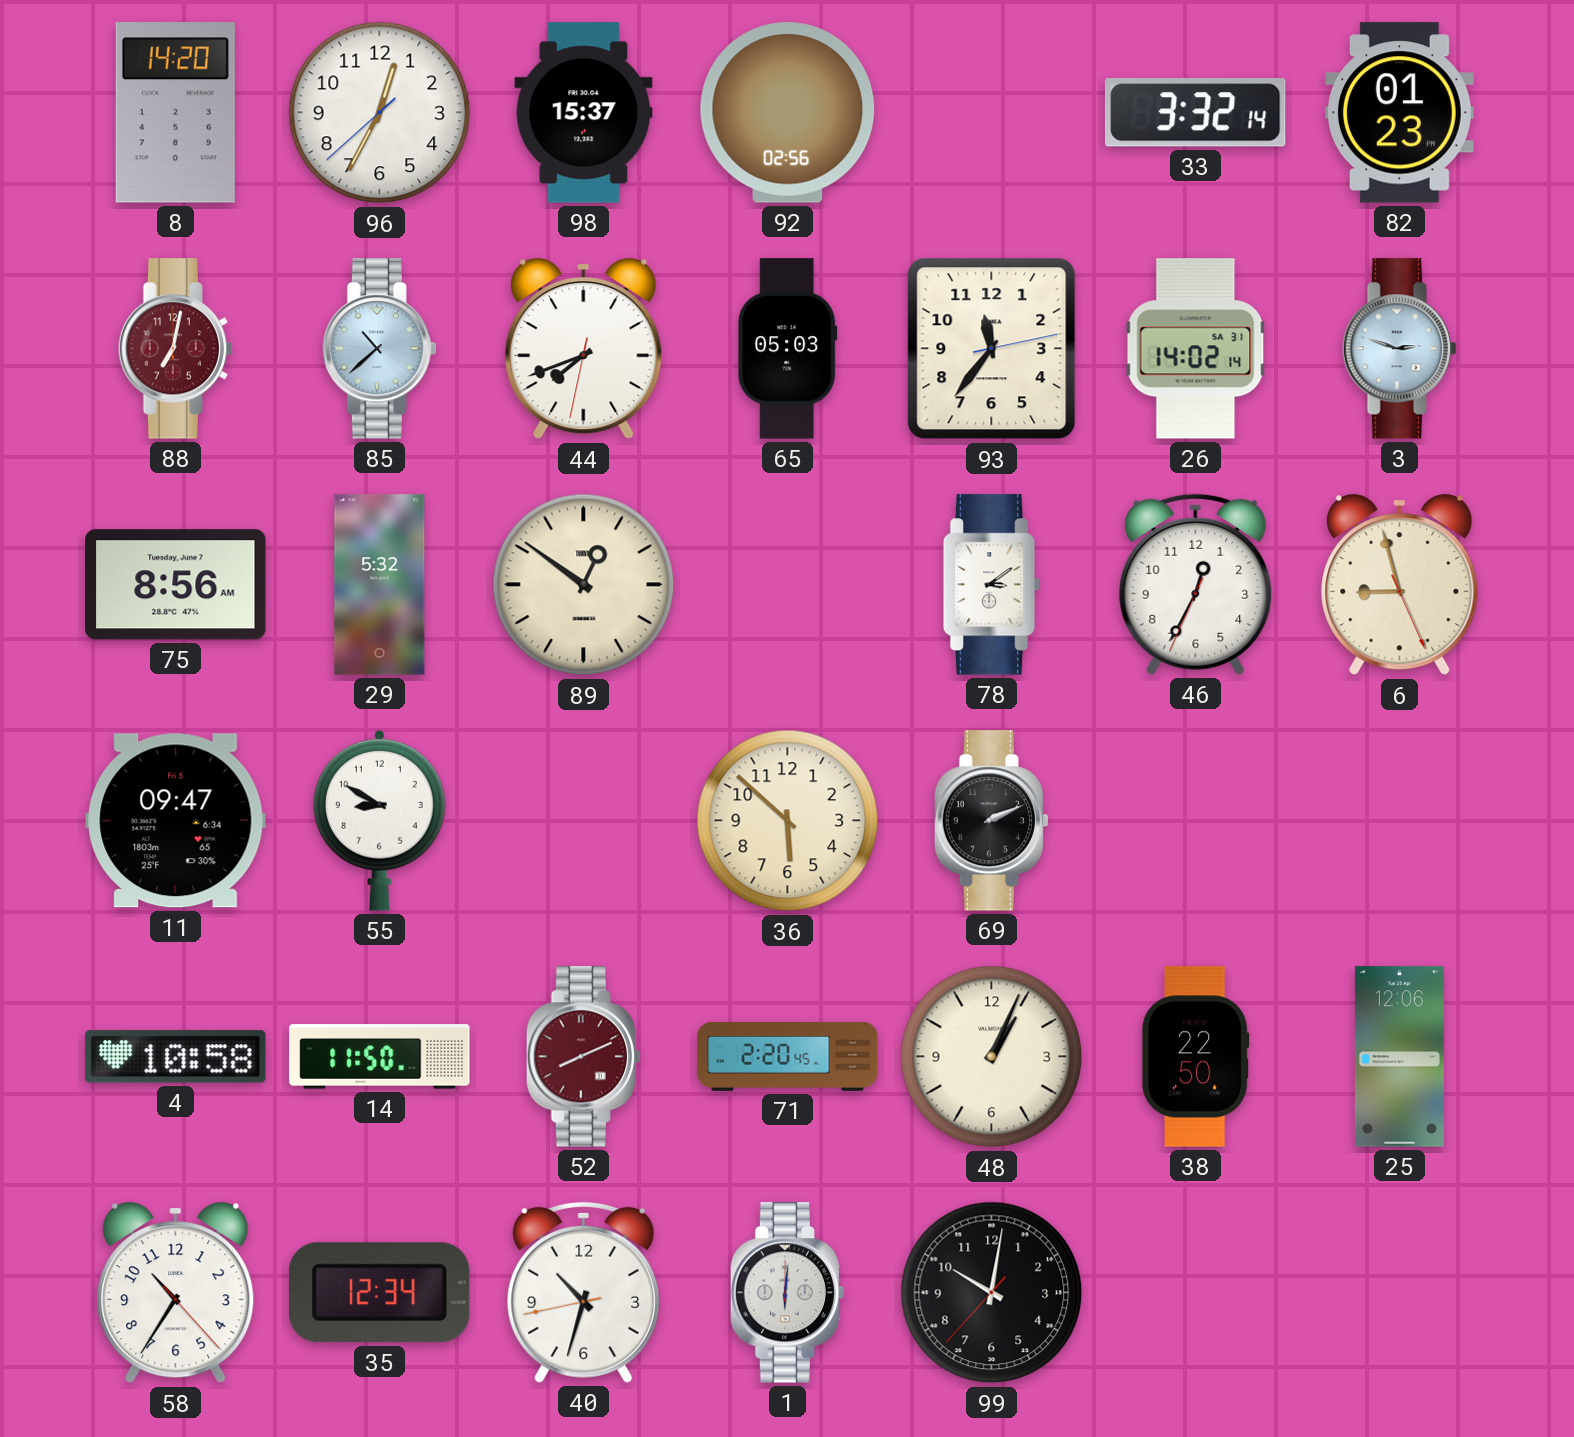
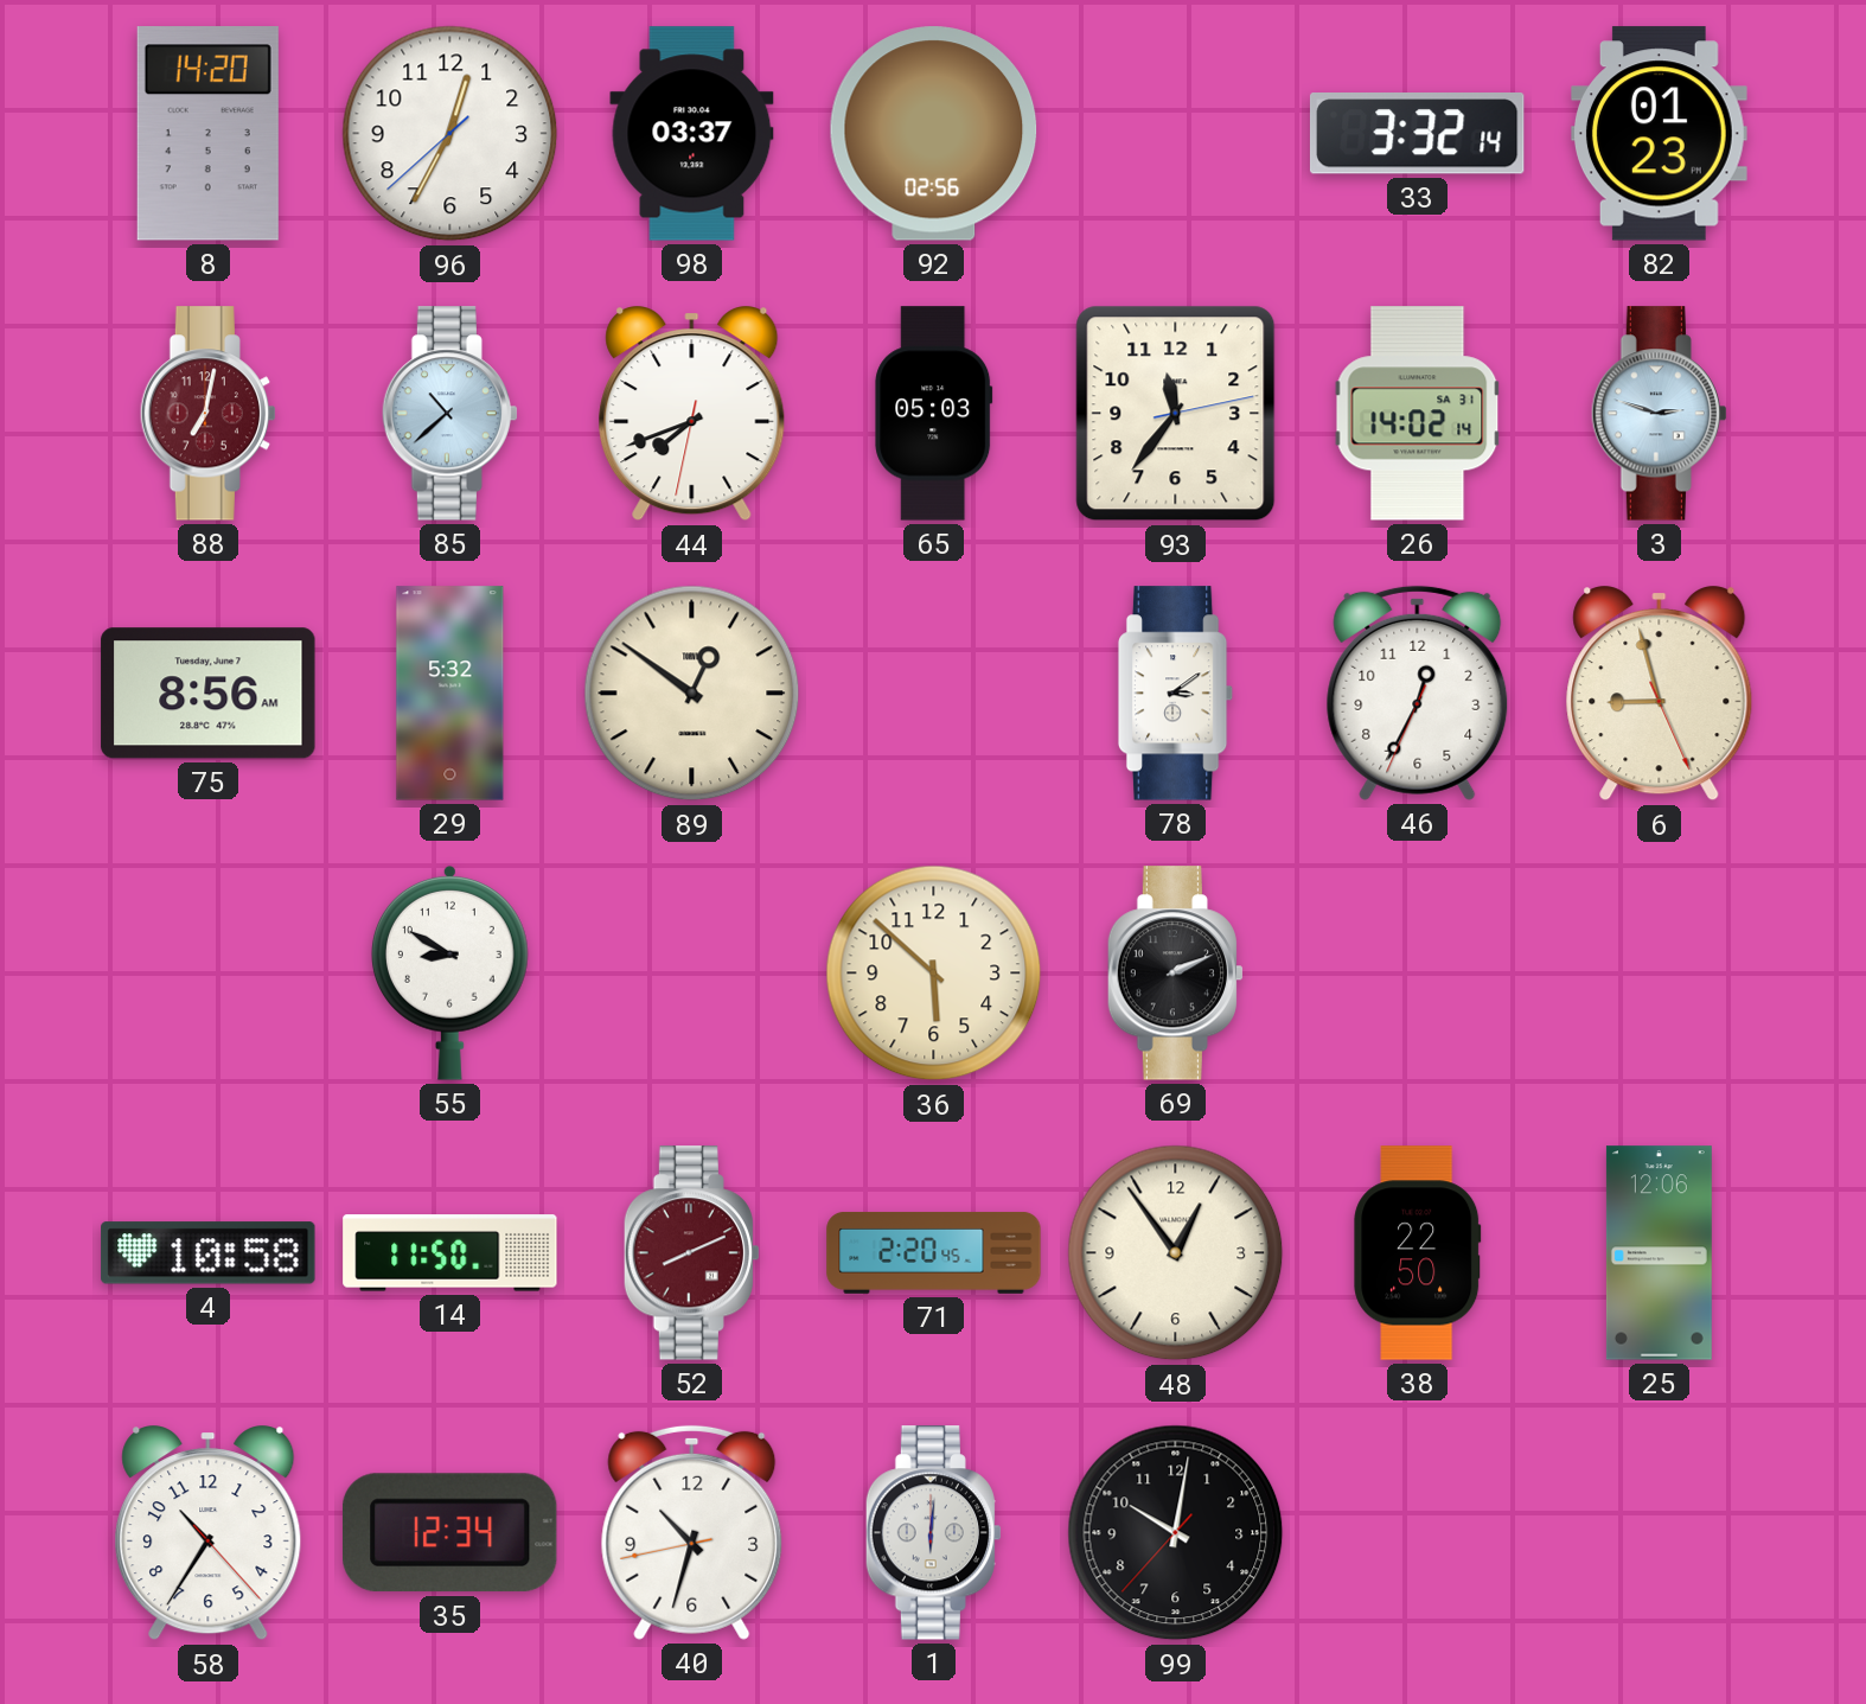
98: 15:37 -> 03:37 (692, 134)
11: 09:47 -> none (176, 821)
48: 1:04 -> 12:54 (1176, 1253)
